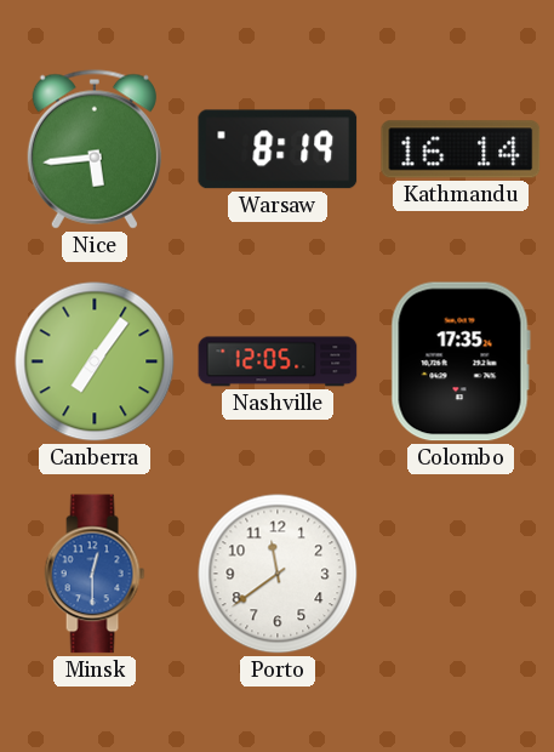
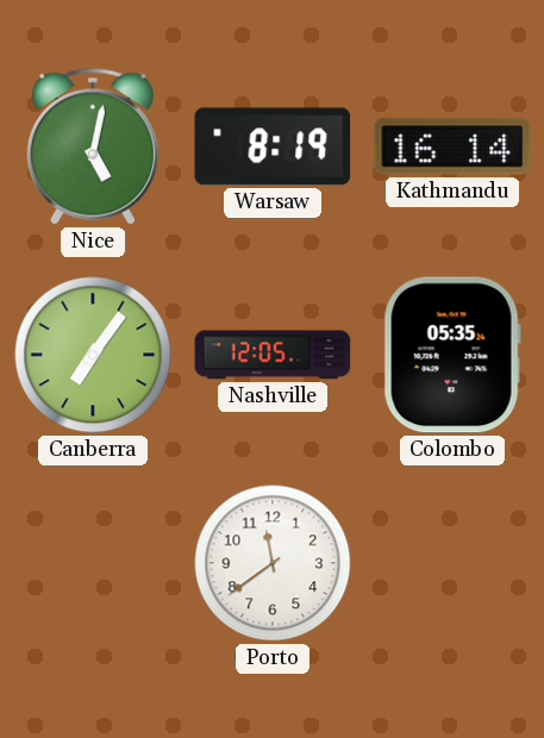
Nice: 5:44 -> 5:02 (93, 146)
Colombo: 17:35 -> 05:35 (452, 355)
Minsk: 12:30 -> none (95, 574)
